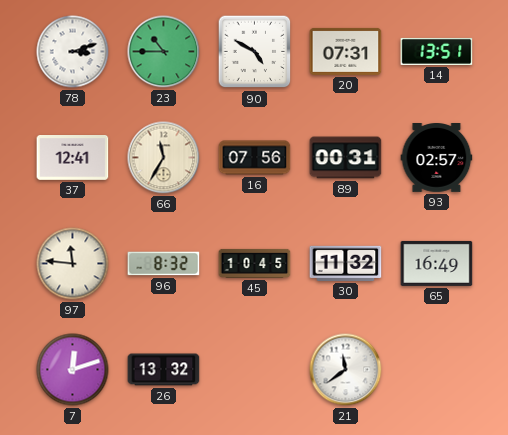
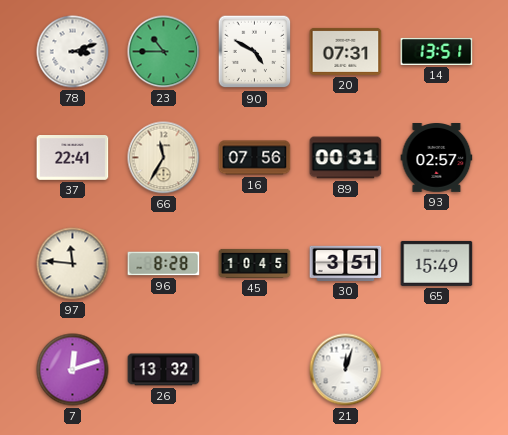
37: 12:41 -> 22:41 (73, 158)
96: 8:32 -> 8:28 (164, 264)
30: 11:32 -> 3:51 (346, 263)
65: 16:49 -> 15:49 (437, 263)
21: 11:39 -> 12:03 (346, 370)
